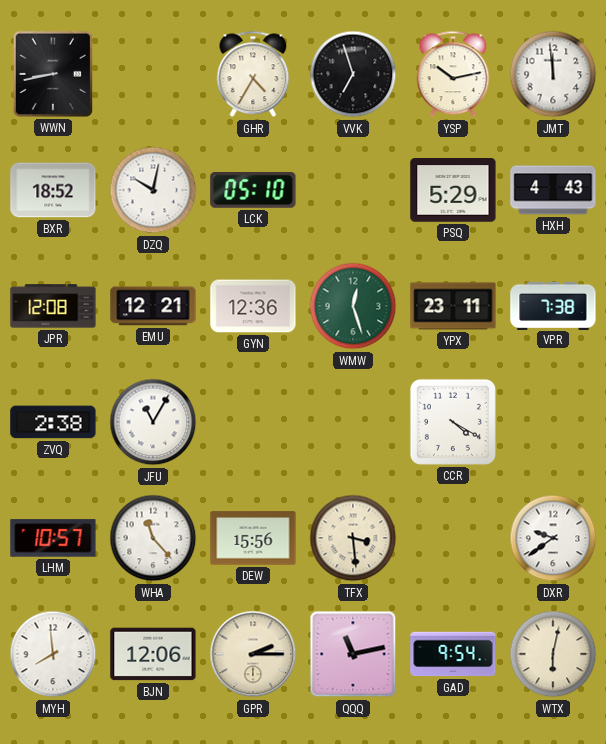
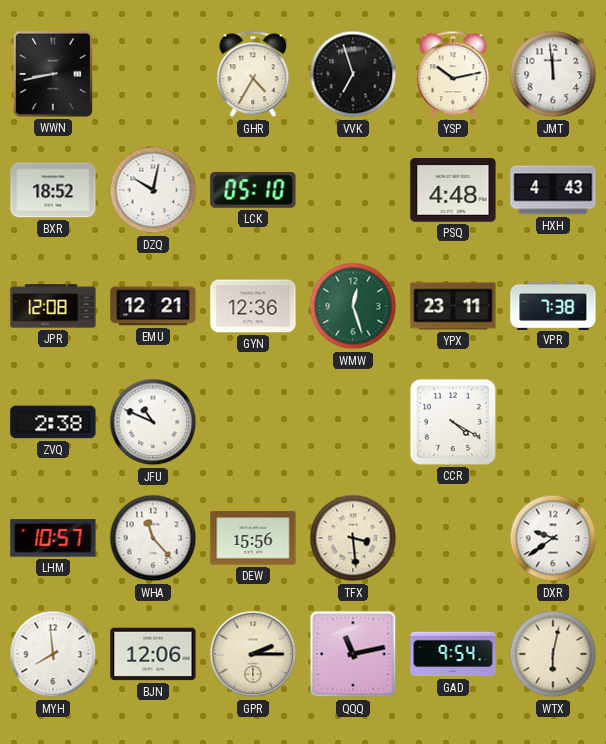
PSQ: 5:29 -> 4:48 (453, 190)
JFU: 11:05 -> 10:49 (153, 422)
